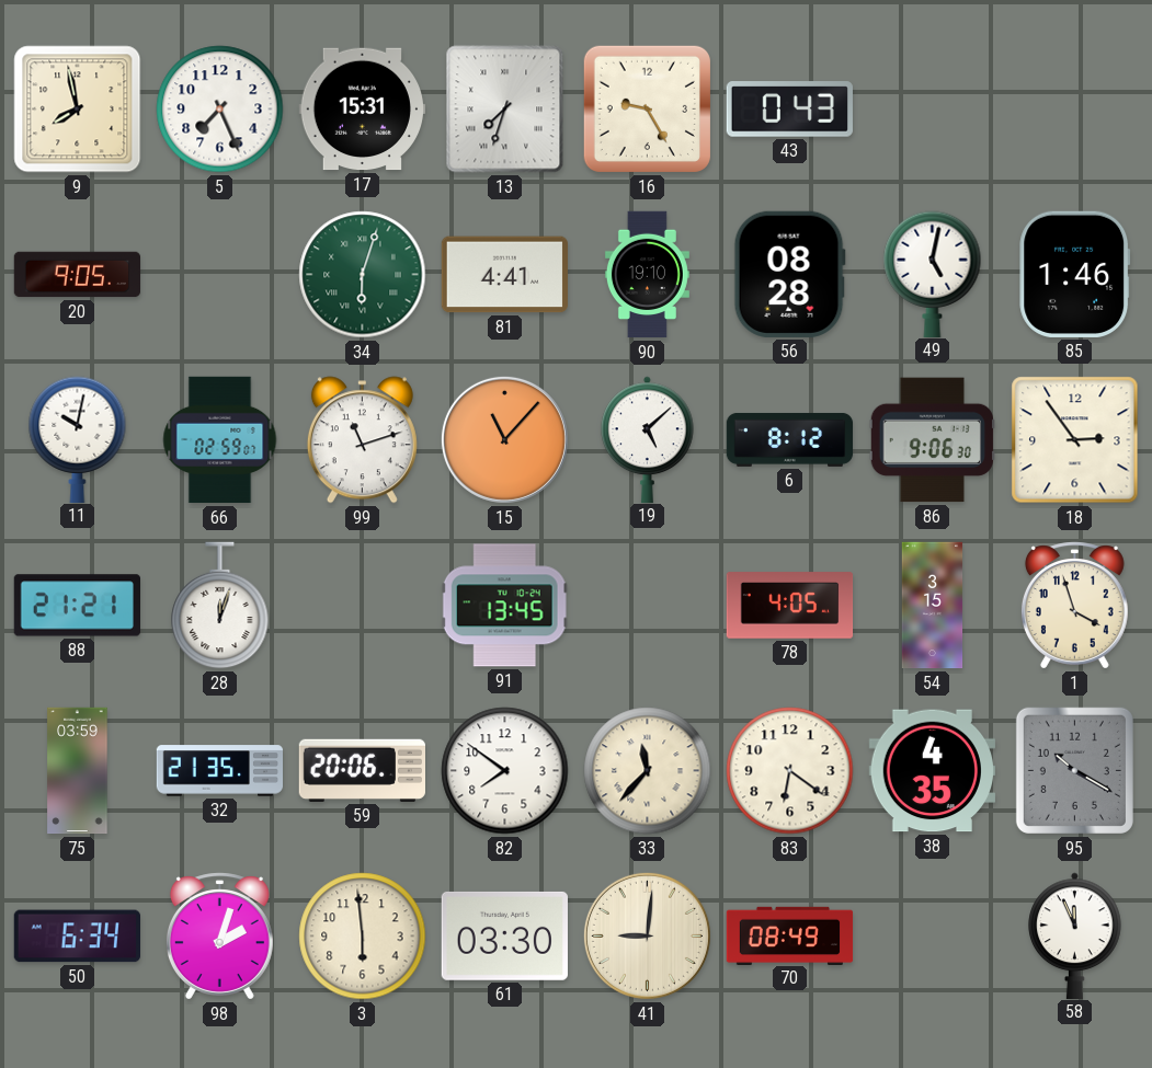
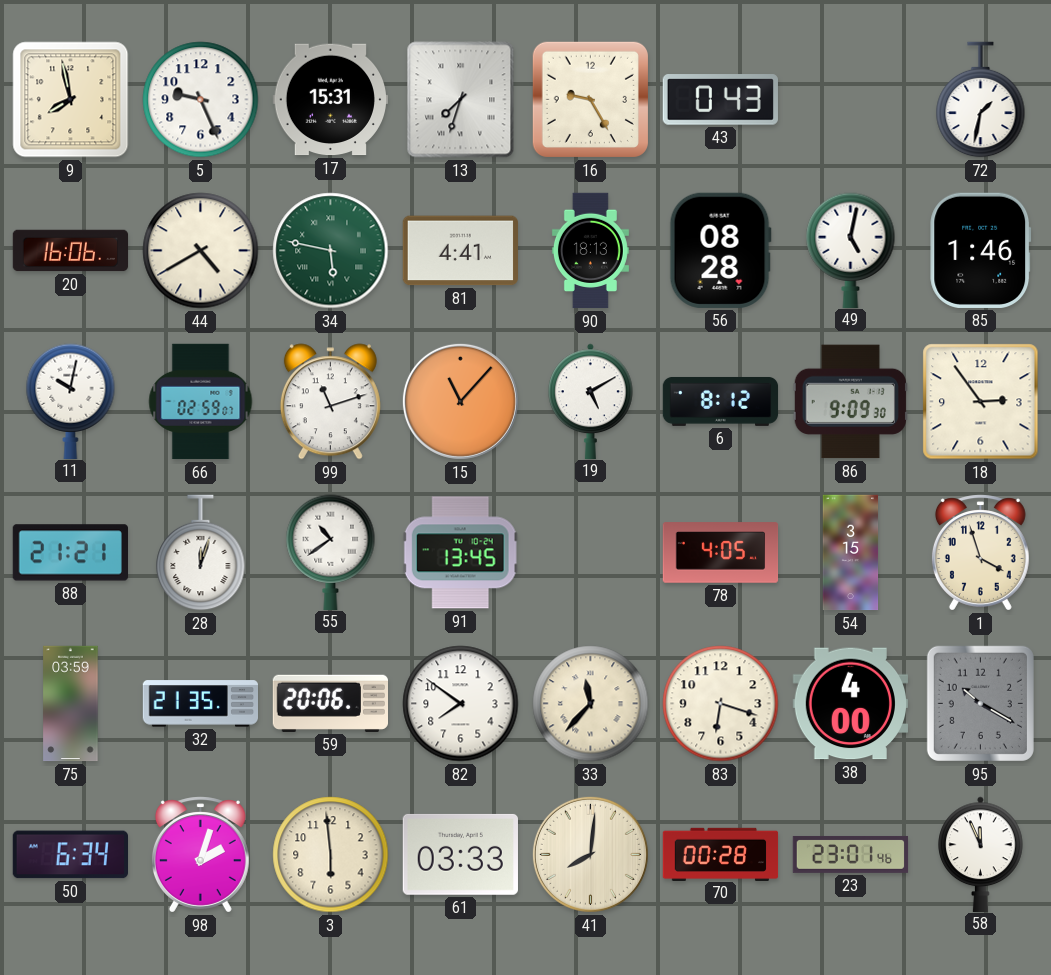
5: 7:26 -> 9:26 (201, 100)
72: none -> 1:32 (981, 100)
20: 9:05 -> 16:06 (71, 251)
44: none -> 4:40 (201, 251)
34: 6:03 -> 5:47 (331, 251)
90: 19:10 -> 18:13 (590, 251)
19: 5:08 -> 5:10 (591, 401)
86: 9:06 -> 9:09 (850, 402)
55: none -> 10:39 (331, 552)
83: 6:21 -> 6:18 (721, 704)
38: 4:35 -> 4:00 (850, 704)
61: 03:30 -> 03:33 (460, 854)
41: 9:01 -> 8:01 (590, 854)
70: 08:49 -> 00:28 (721, 854)
23: none -> 23:01 (851, 854)
